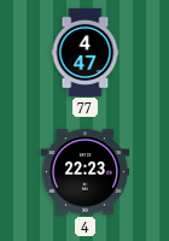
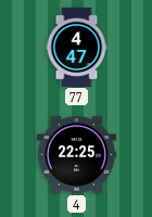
4: 22:23 -> 22:25 (76, 155)
